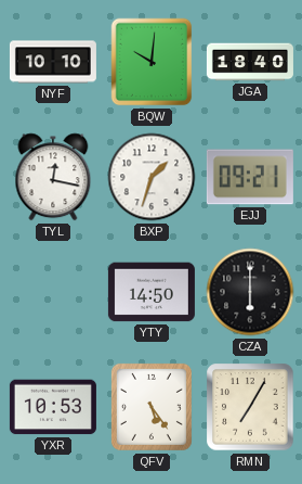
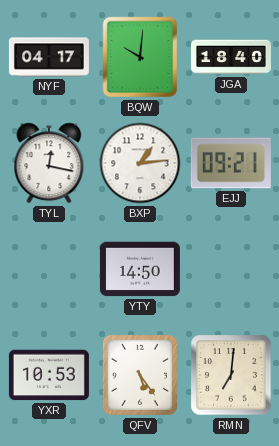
NYF: 10:10 -> 04:17 (49, 57)
BXP: 1:33 -> 1:14 (140, 163)
CZA: 6:00 -> none (250, 292)
RMN: 7:05 -> 7:01 (231, 375)
